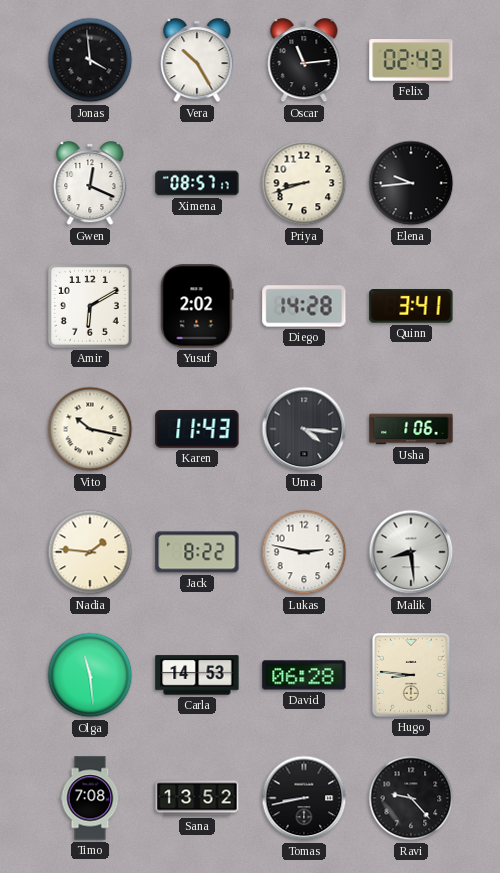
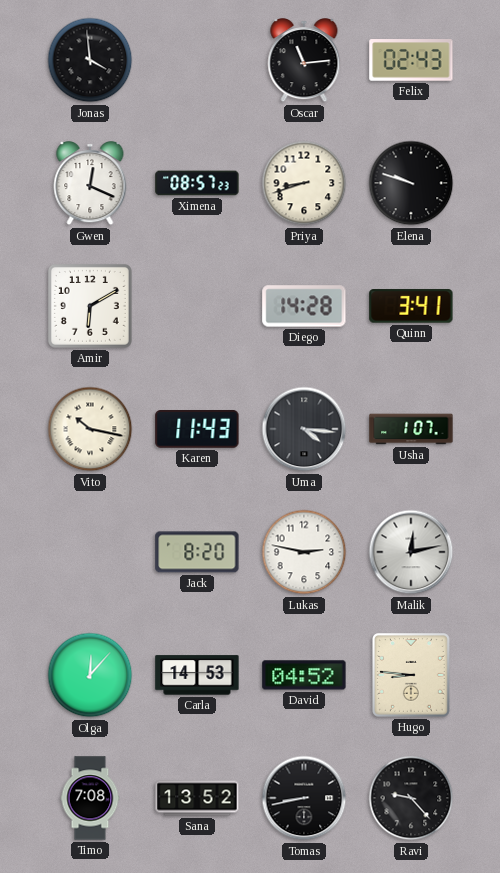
Vera: 10:25 -> none (197, 61)
Ximena: 08:57:17 -> 08:57:23 (197, 183)
Elena: 9:44 -> 9:48 (411, 183)
Yusuf: 2:02 -> none (197, 306)
Usha: 1:06 -> 1:07 (411, 429)
Nadia: 1:46 -> none (90, 552)
Jack: 8:22 -> 8:20 (197, 552)
Malik: 8:29 -> 12:13 (411, 552)
Olga: 11:29 -> 12:07 (90, 675)
David: 06:28 -> 04:52 (304, 675)
